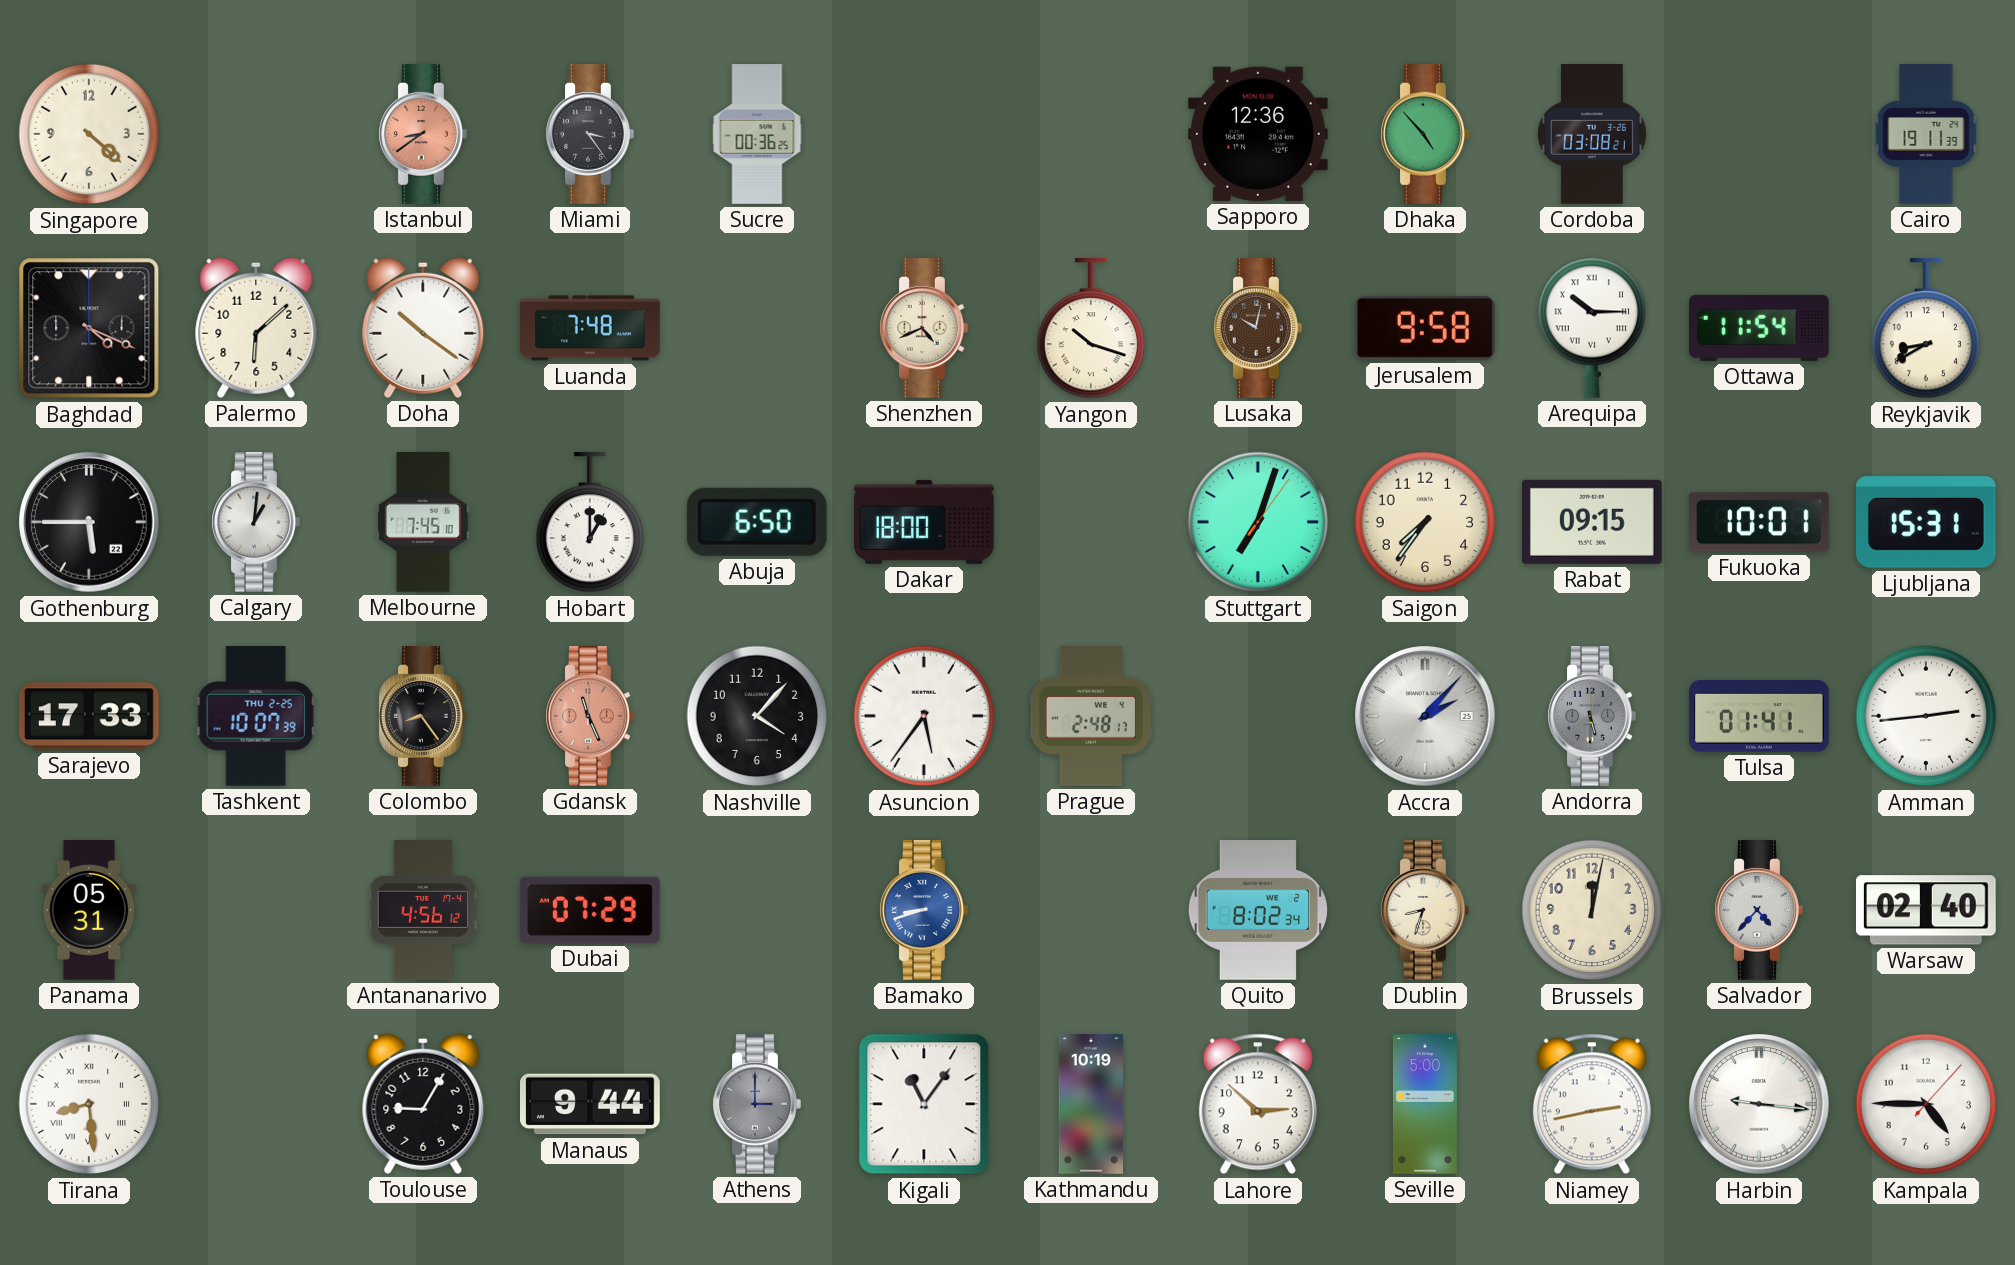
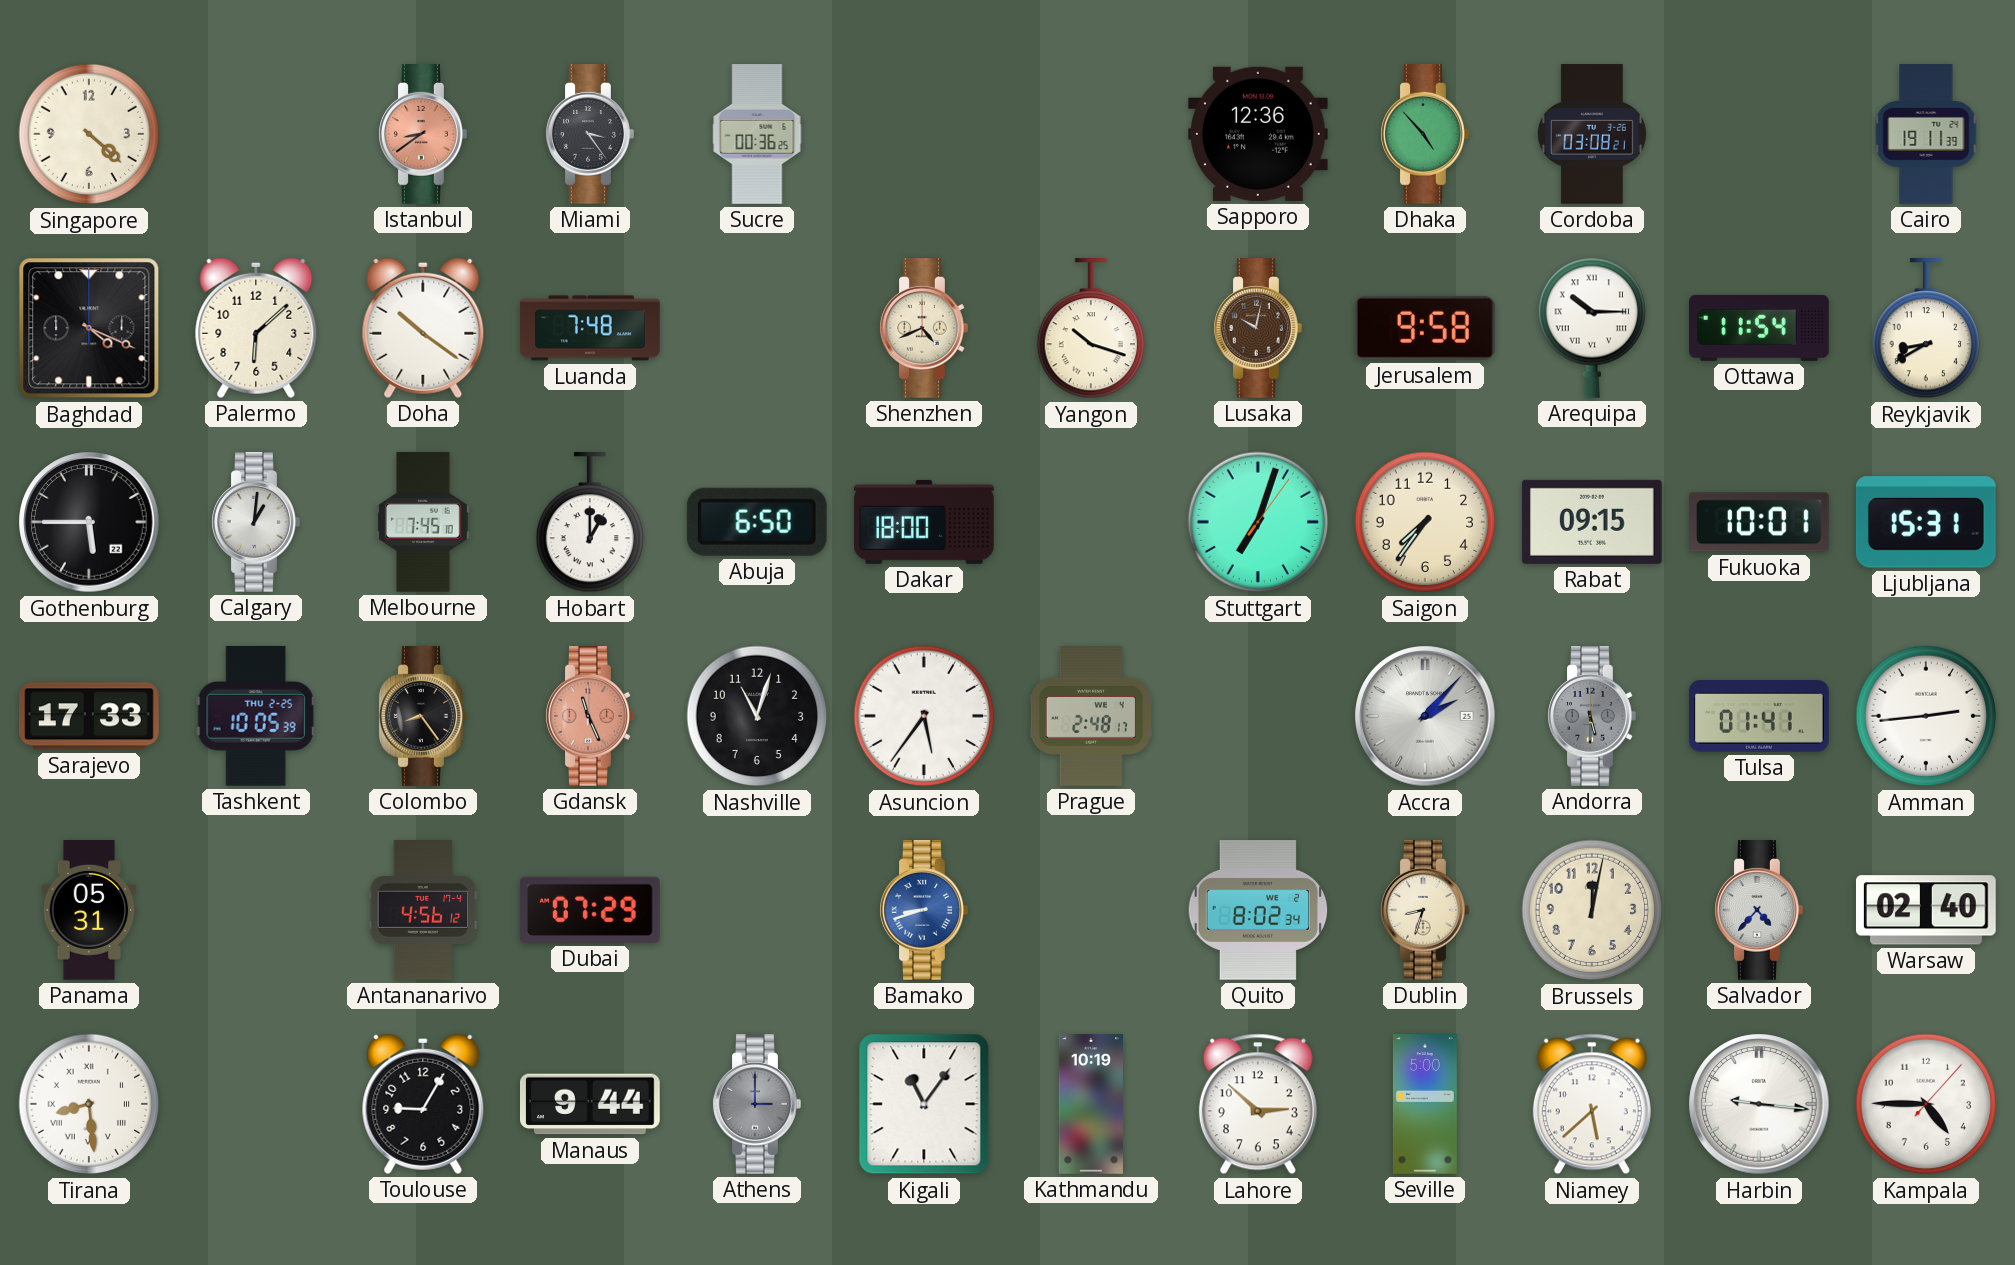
Tashkent: 10:07 -> 10:05 (256, 716)
Nashville: 4:07 -> 11:03 (757, 716)
Niamey: 2:43 -> 5:38 (1592, 1104)
